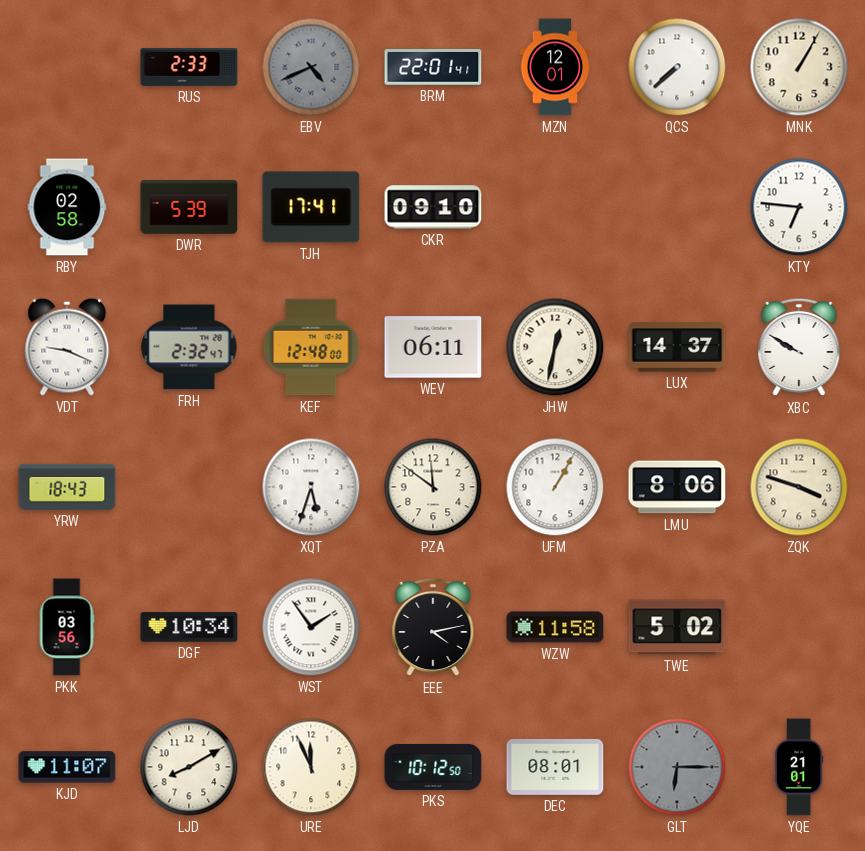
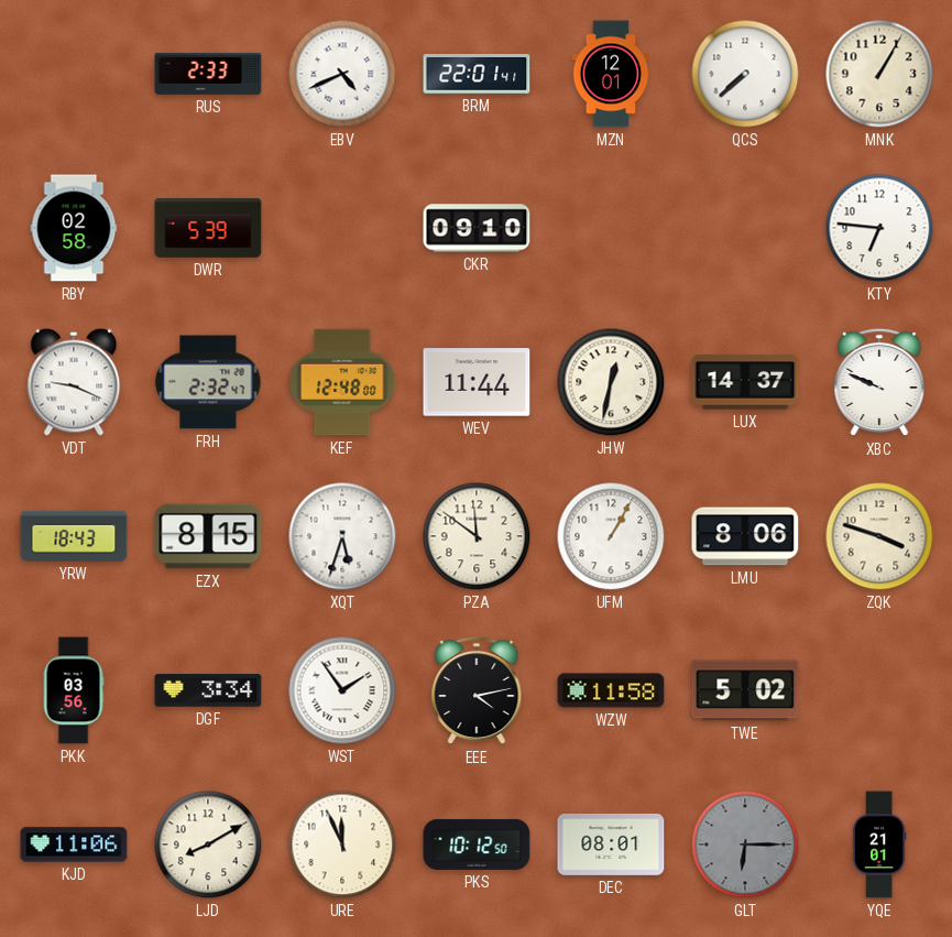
EBV dial: grey -> white (342, 74)
TJH: 17:41 -> none (311, 207)
WEV: 06:11 -> 11:44 (477, 382)
XBC: 9:50 -> 9:49 (879, 382)
EZX: none -> 8:15 (208, 536)
DGF: 10:34 -> 3:34 (208, 690)
KJD: 11:07 -> 11:06 (74, 845)
